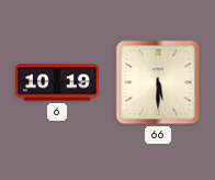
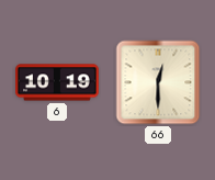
66: 5:30 -> 12:30 (158, 82)
